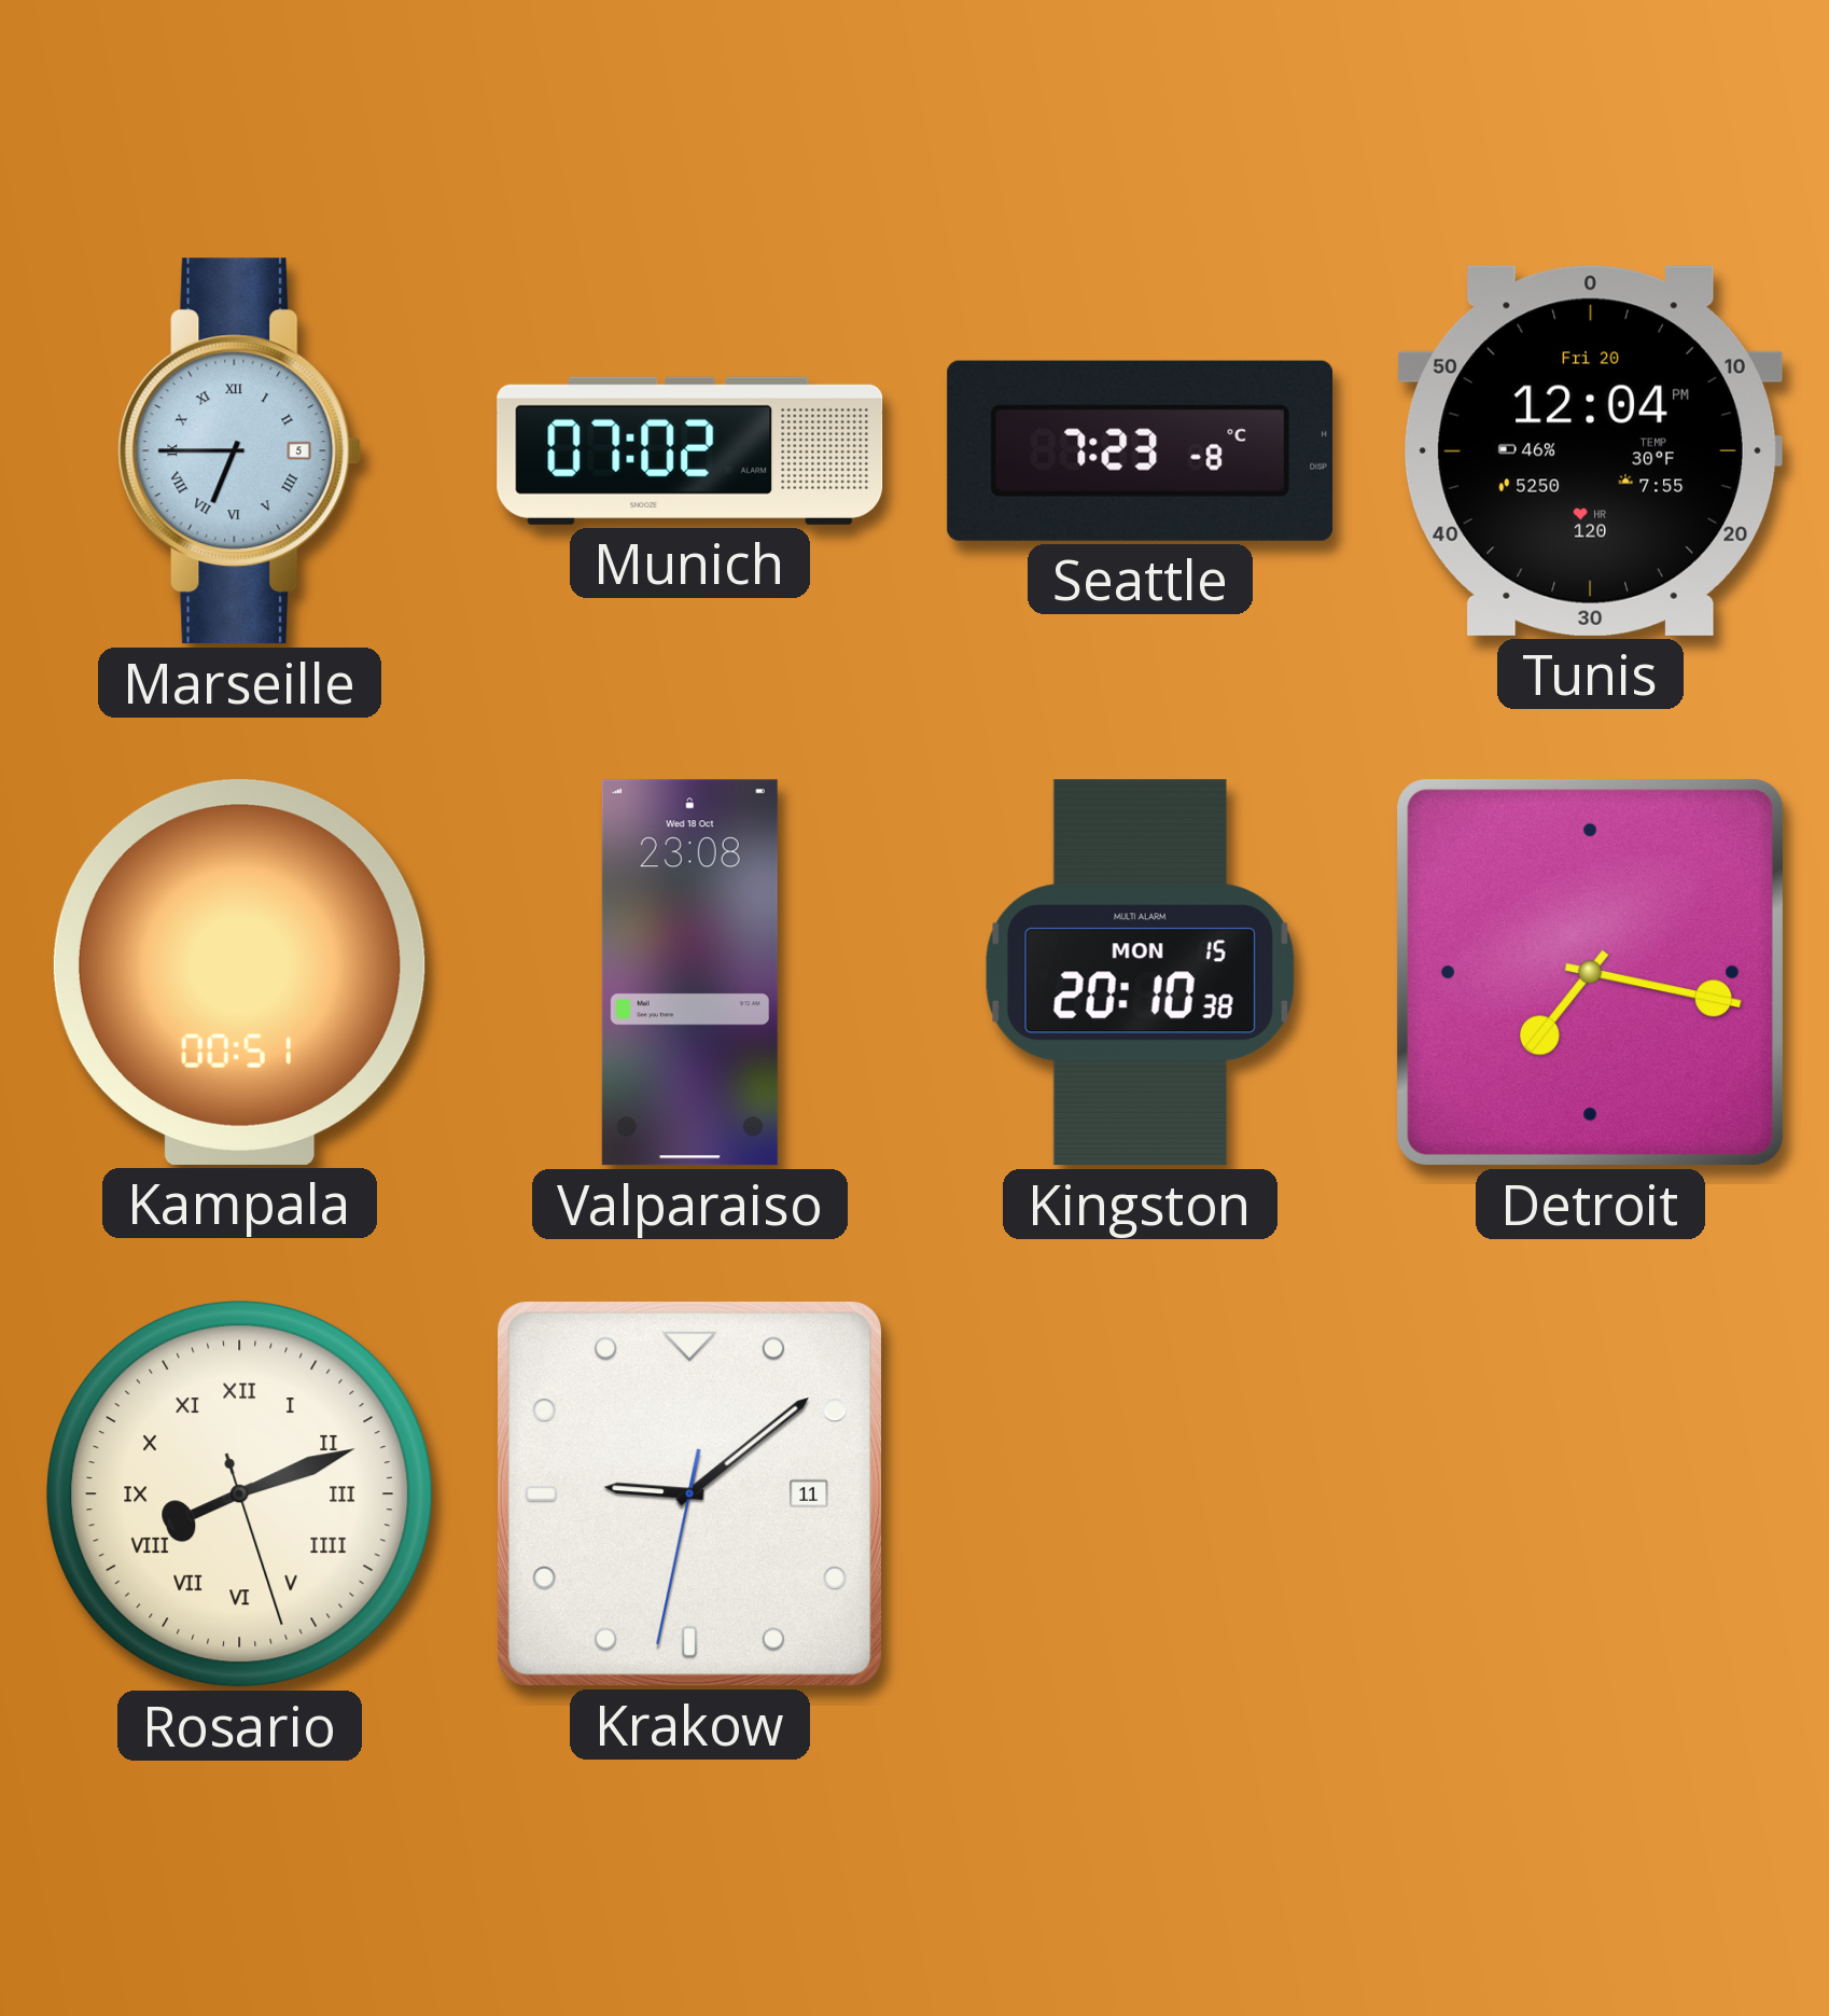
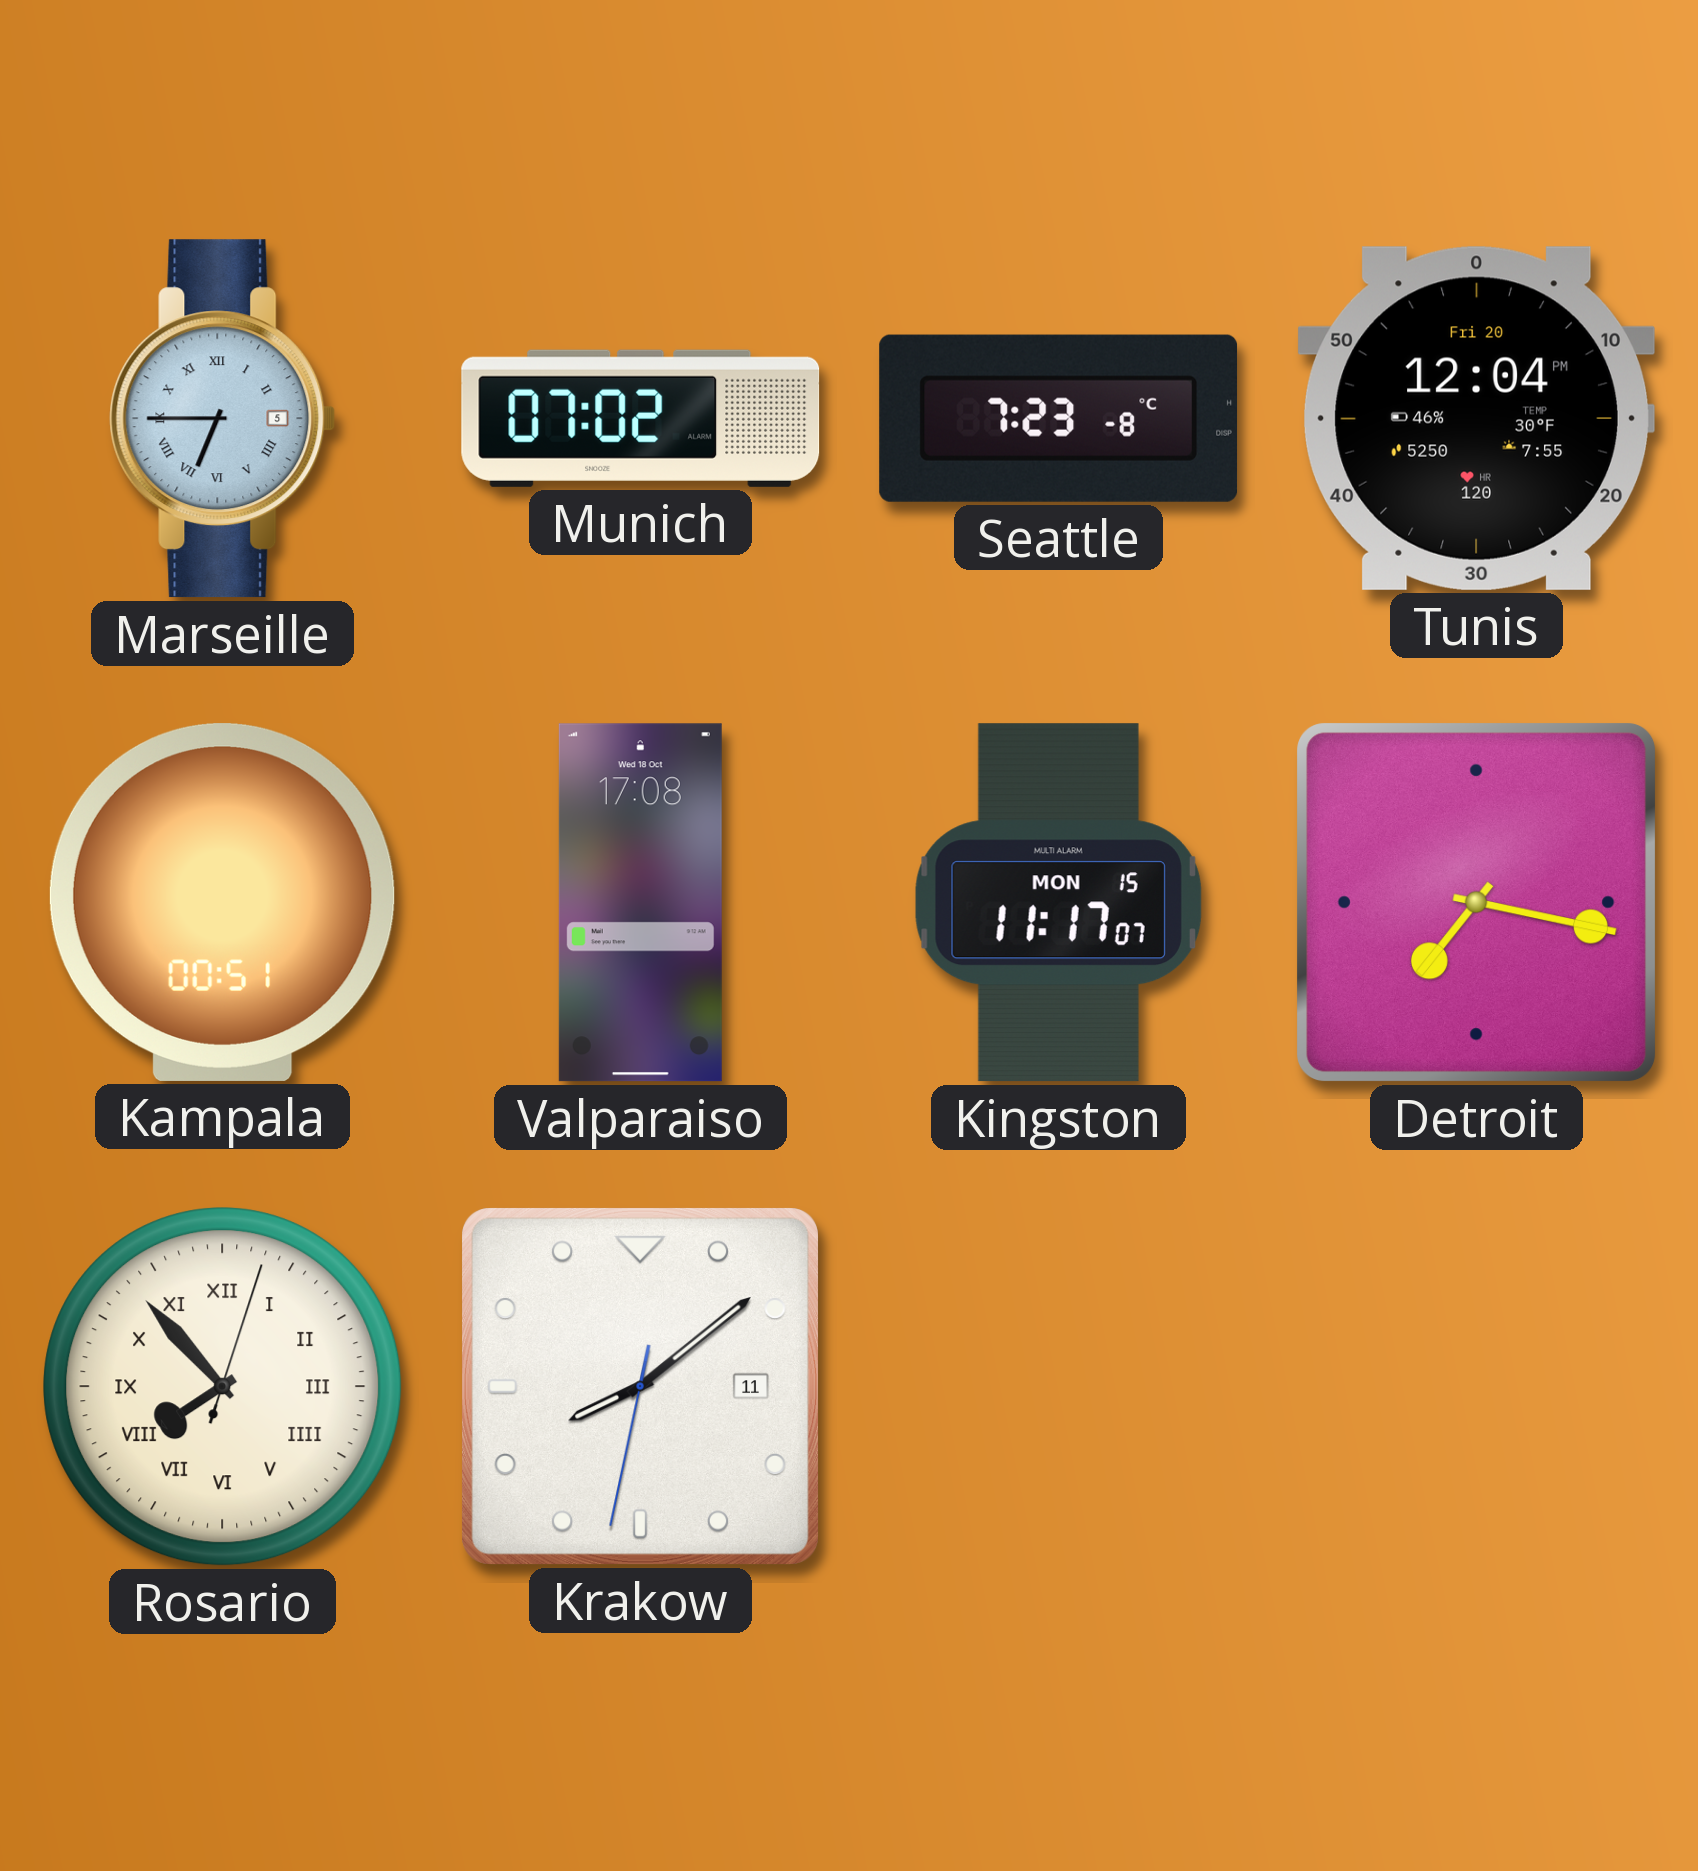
Valparaiso: 23:08 -> 17:08 (640, 903)
Kingston: 20:10 -> 11:17 (1058, 903)
Rosario: 8:11 -> 7:53 (223, 1387)
Krakow: 9:08 -> 8:08 (640, 1386)
